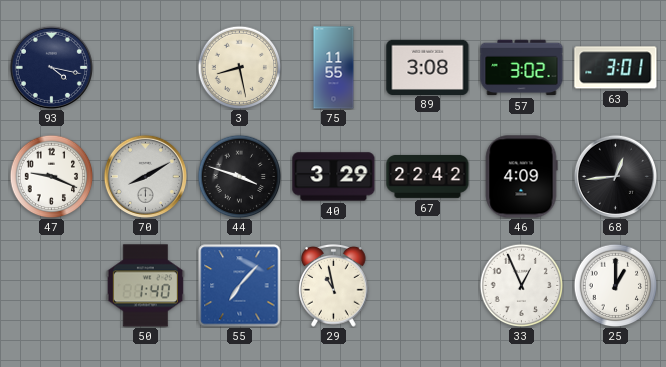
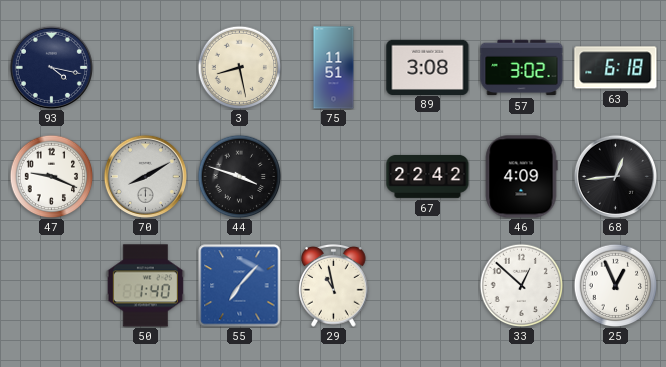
75: 11:55 -> 11:51 (334, 68)
63: 3:01 -> 6:18 (616, 68)
40: 3:29 -> none (334, 177)
33: 12:56 -> 12:52 (521, 285)
25: 1:00 -> 12:56 (615, 285)
